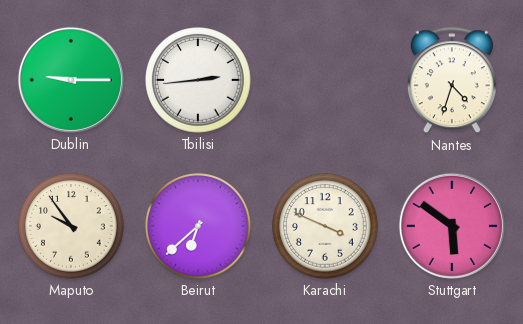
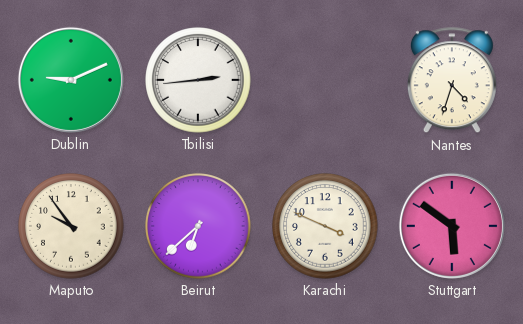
Dublin: 9:15 -> 9:11 (71, 80)
